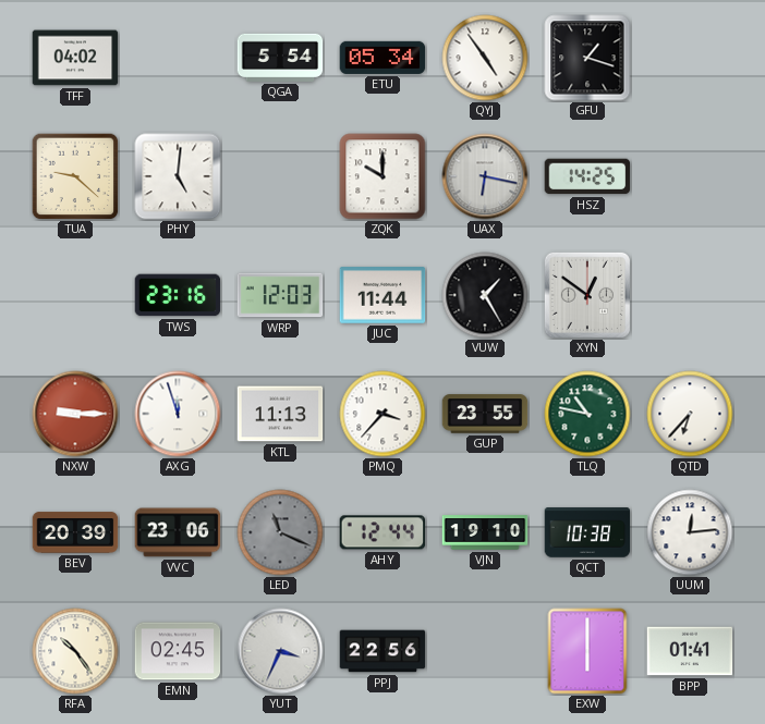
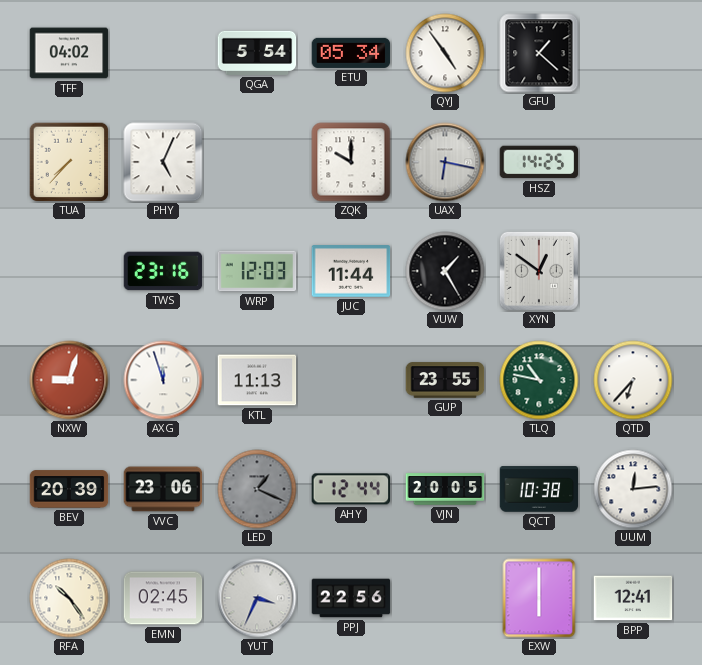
GFU: 1:18 -> 1:22 (539, 53)
TUA: 9:22 -> 7:37 (69, 162)
PHY: 5:01 -> 5:04 (163, 162)
NXW: 9:15 -> 9:03 (69, 380)
PMQ: 3:37 -> none (382, 414)
LED: 11:19 -> 1:19 (257, 489)
VJN: 19:10 -> 20:05 (445, 489)
BPP: 01:41 -> 12:41 (633, 598)
